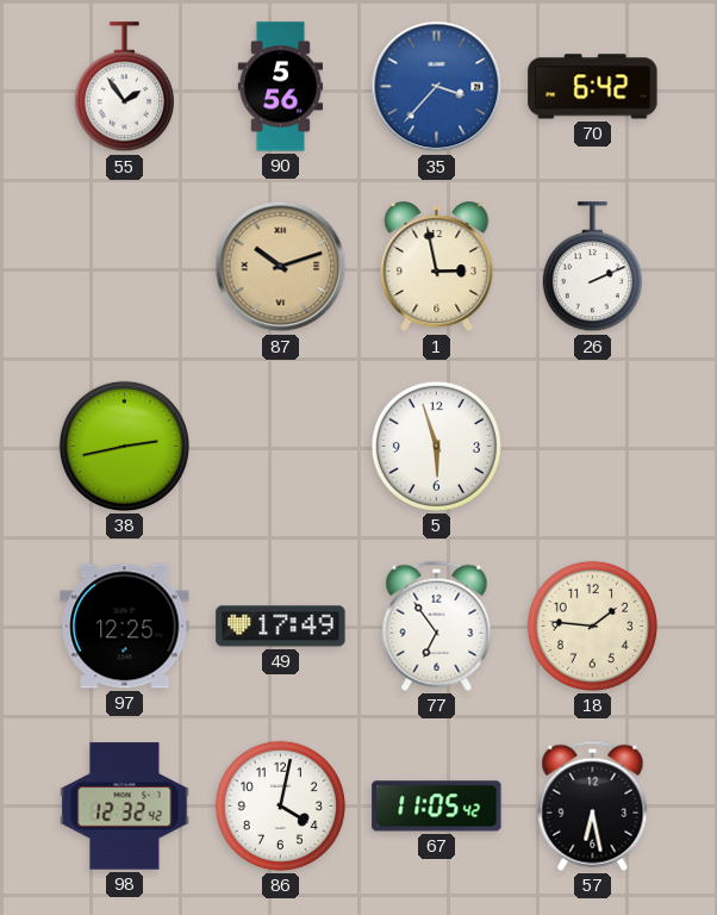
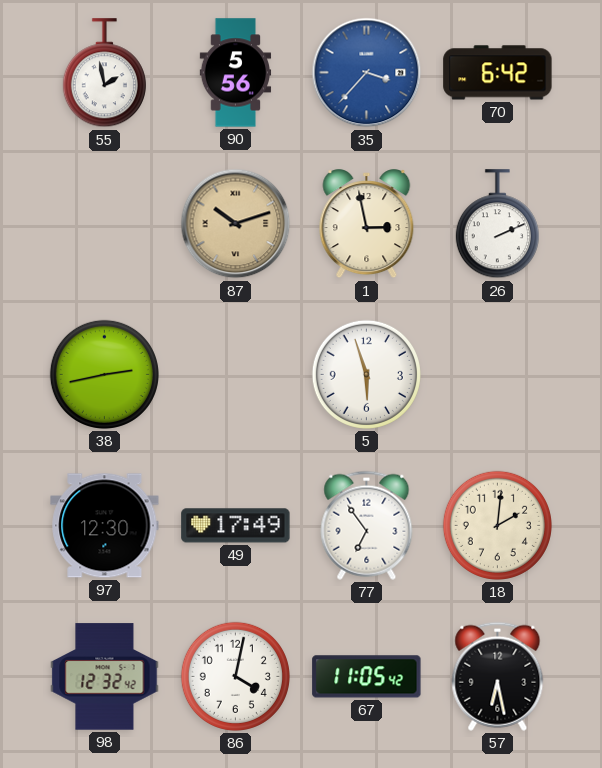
55: 1:54 -> 1:58 (104, 73)
97: 12:25 -> 12:30 (105, 526)
18: 1:46 -> 2:01 (497, 525)
